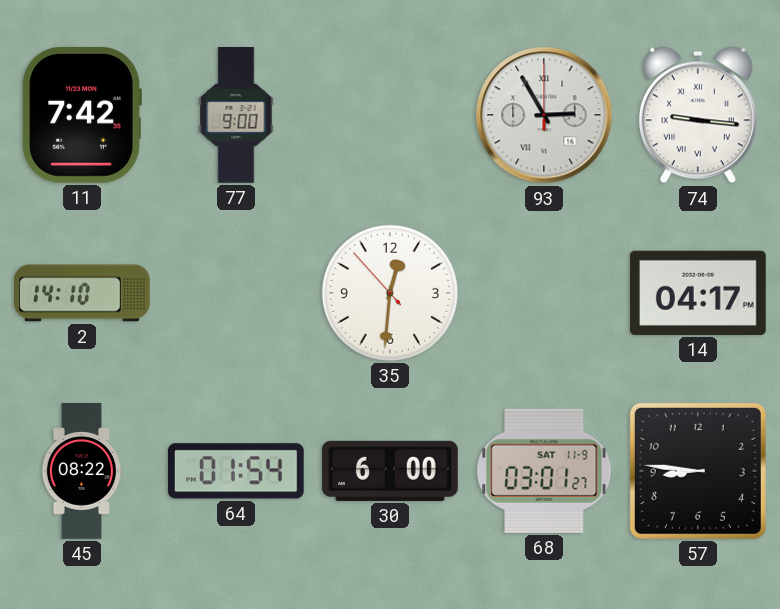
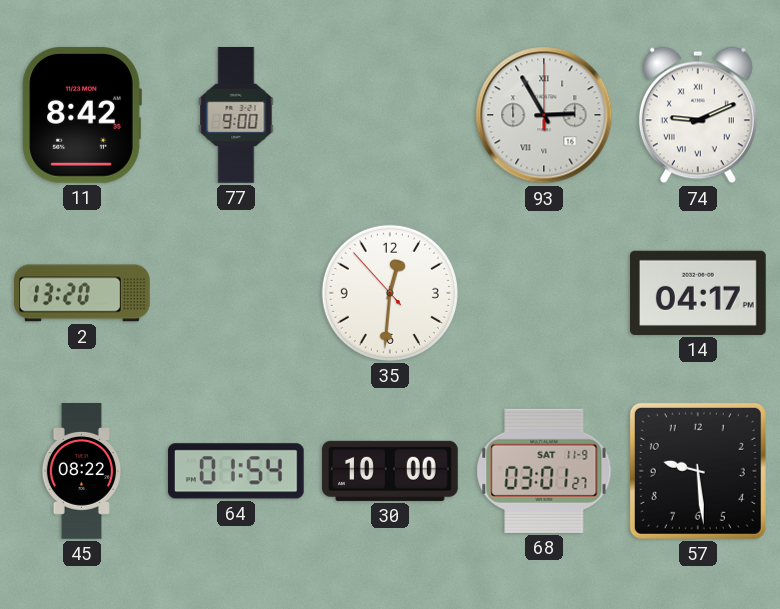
11: 7:42 -> 8:42 (82, 115)
74: 9:16 -> 9:11 (698, 115)
2: 14:10 -> 13:20 (83, 293)
30: 6:00 -> 10:00 (391, 471)
57: 8:46 -> 9:29 (698, 471)
